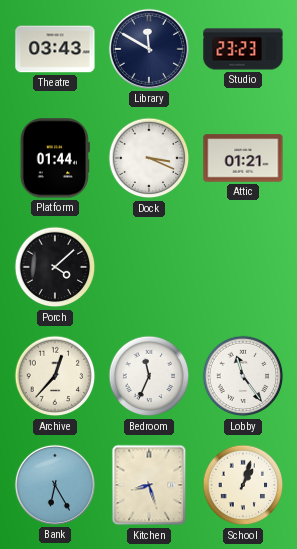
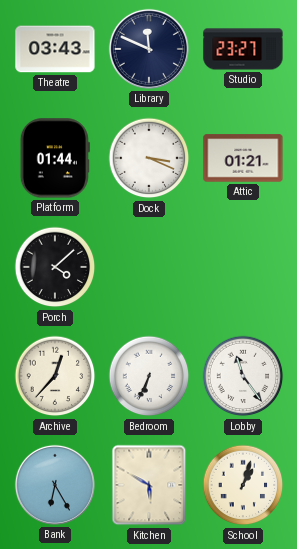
Library: 11:50 -> 11:49 (149, 49)
Studio: 23:23 -> 23:27 (243, 49)
Bedroom: 11:34 -> 6:34 (149, 376)
Kitchen: 8:27 -> 5:50 (149, 485)
